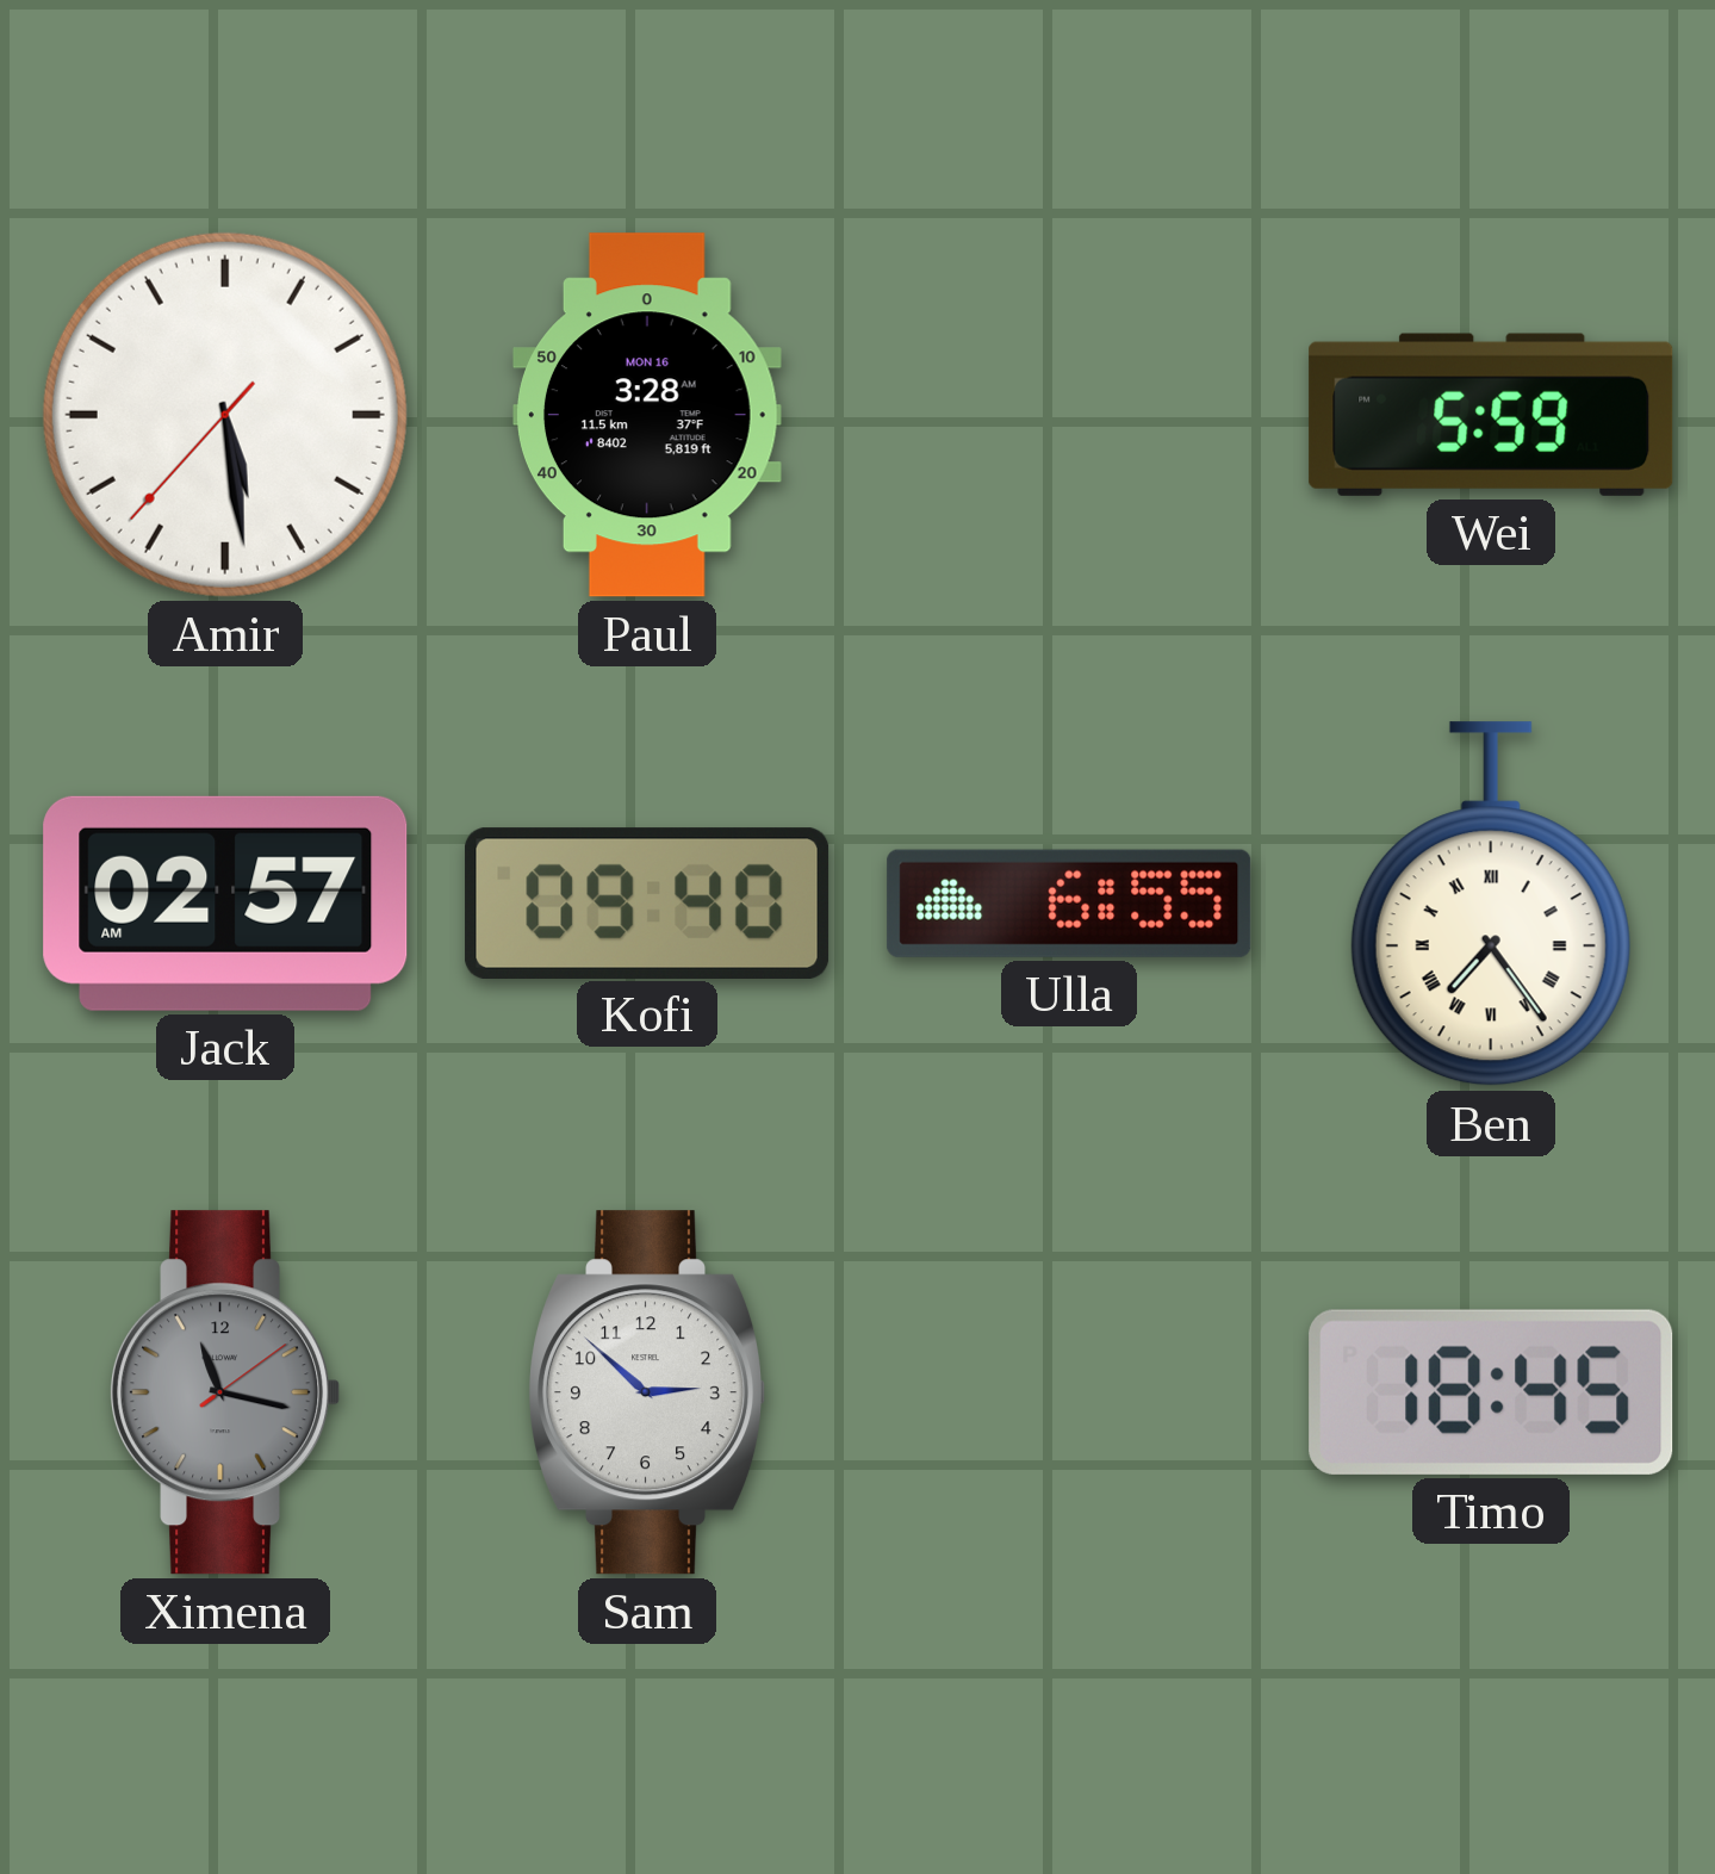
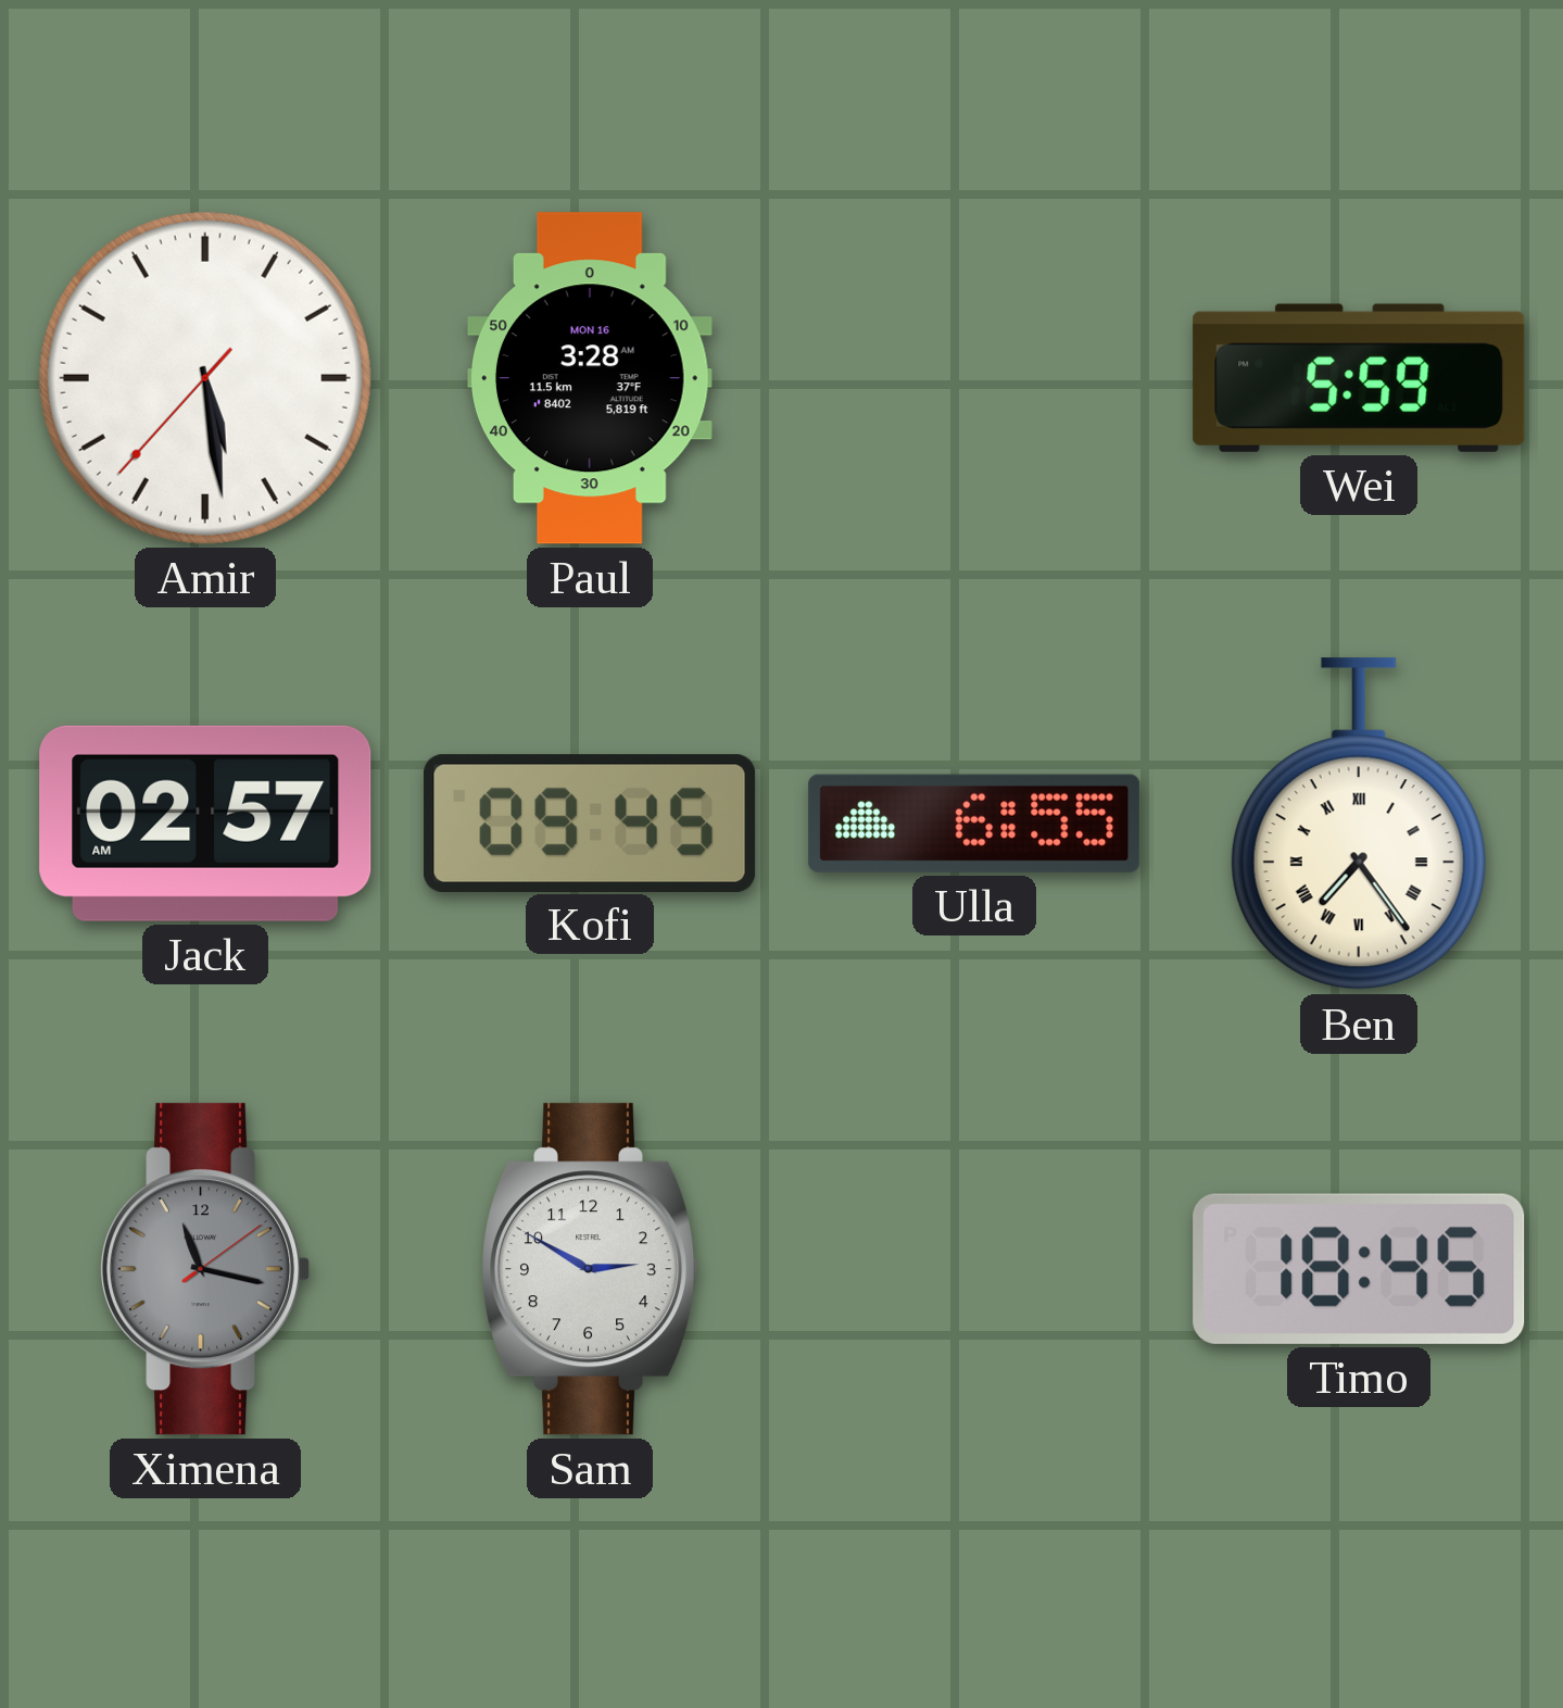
Kofi: 09:40 -> 09:45 (590, 822)
Sam: 2:52 -> 2:50 (591, 1269)
